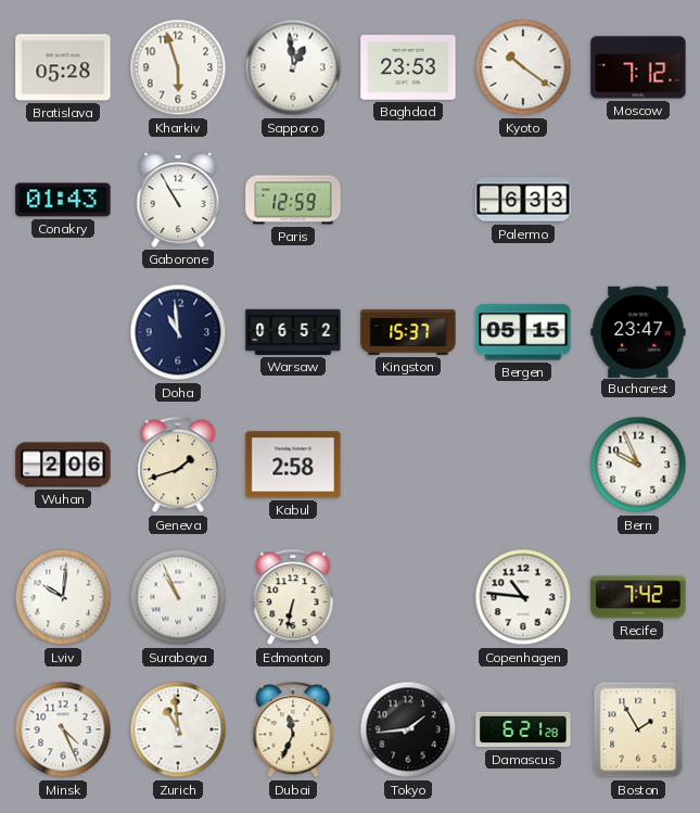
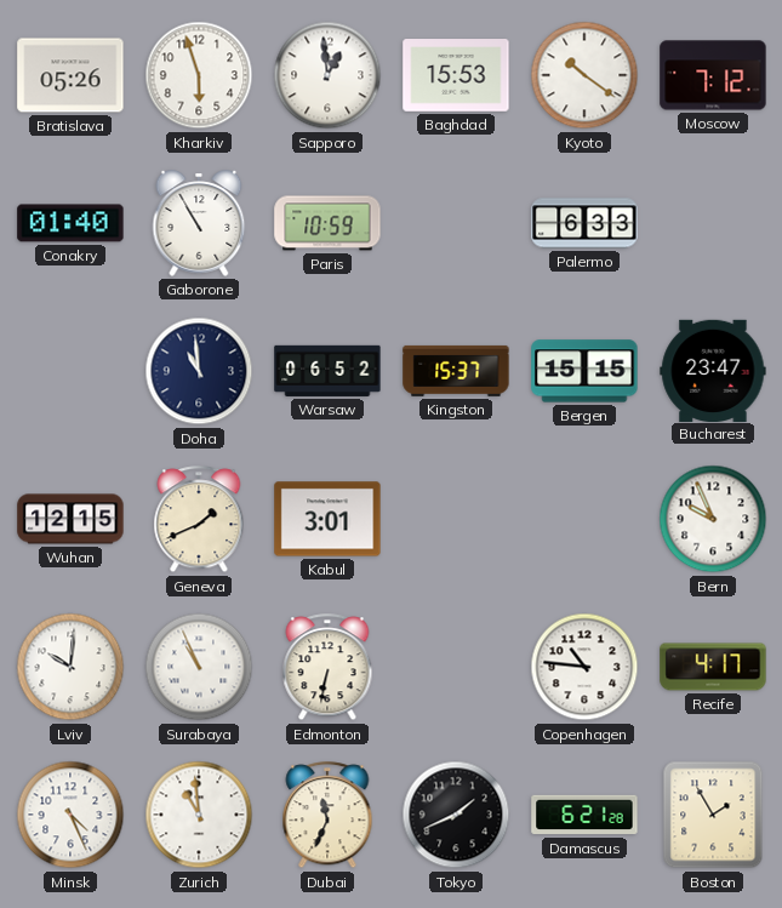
Bratislava: 05:28 -> 05:26 (70, 75)
Baghdad: 23:53 -> 15:53 (456, 75)
Conakry: 01:43 -> 01:40 (70, 223)
Paris: 12:59 -> 10:59 (327, 223)
Bergen: 05:15 -> 15:15 (584, 371)
Wuhan: 2:06 -> 12:15 (70, 519)
Geneva: 1:42 -> 1:41 (199, 520)
Kabul: 2:58 -> 3:01 (327, 519)
Recife: 7:42 -> 4:17 (713, 667)
Tokyo: 1:44 -> 1:41 (456, 815)
